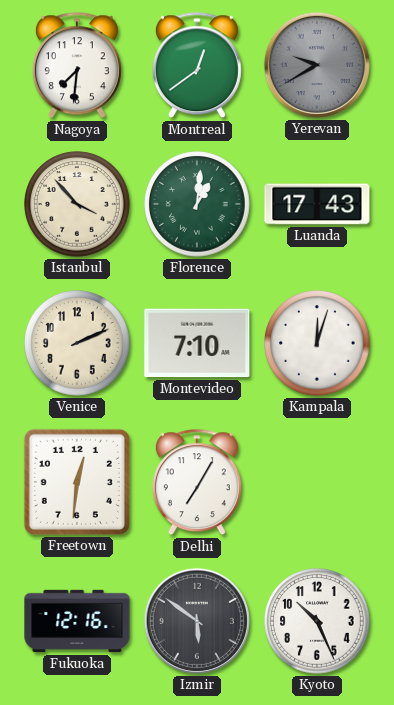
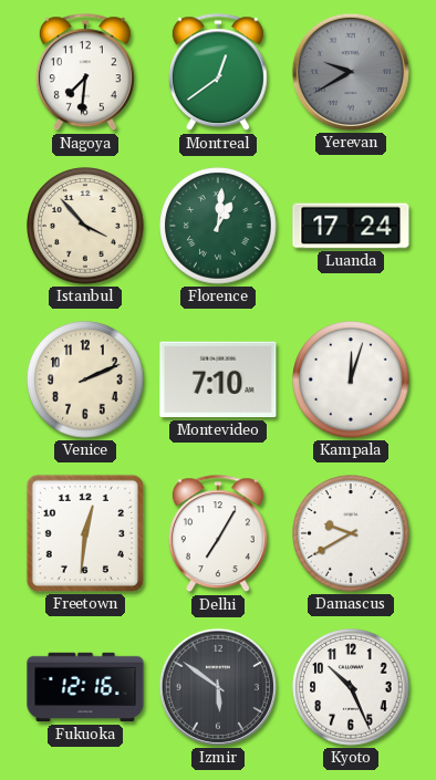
Luanda: 17:43 -> 17:24 (351, 226)
Damascus: none -> 9:40 (351, 533)
